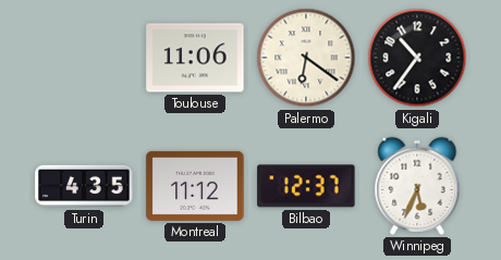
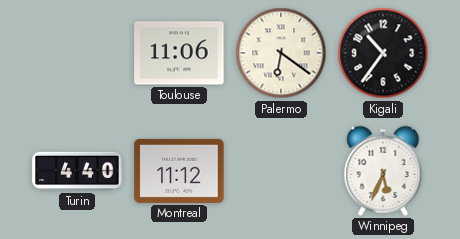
Turin: 4:35 -> 4:40 (77, 171)
Bilbao: 12:37 -> none (306, 186)
